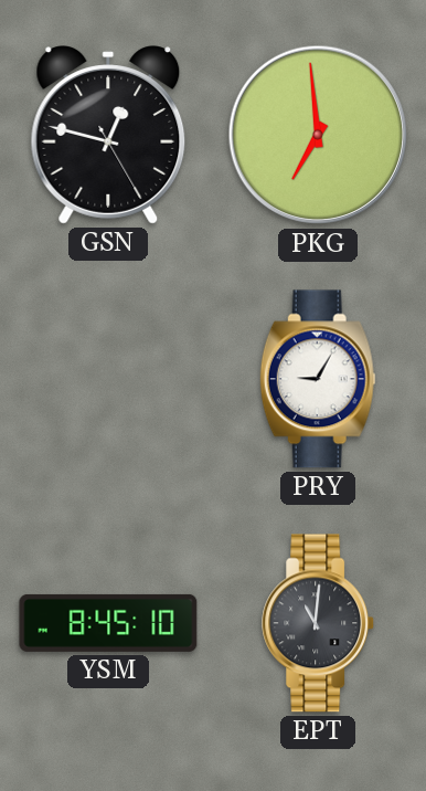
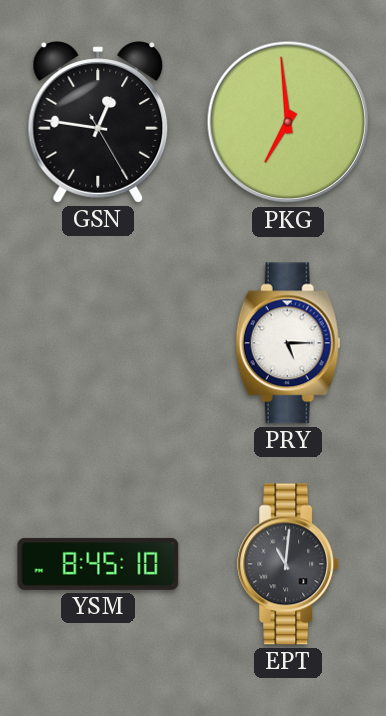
GSN: 12:47 -> 12:46 (98, 122)
PRY: 9:05 -> 5:15 (288, 343)
